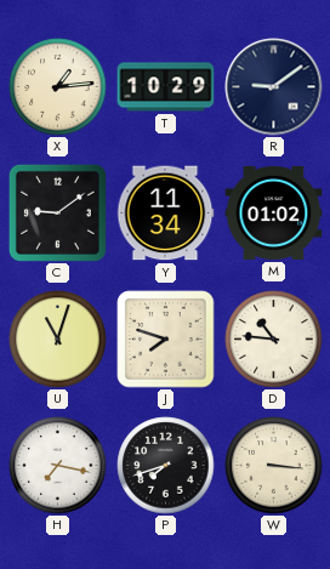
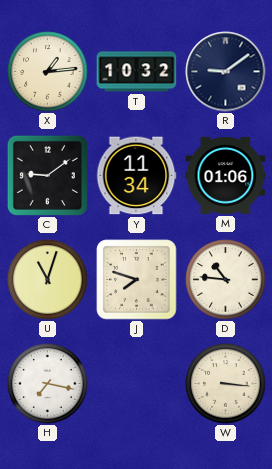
T: 10:29 -> 10:32 (137, 72)
M: 01:02 -> 01:06 (226, 175)
P: 7:42 -> none (166, 466)
